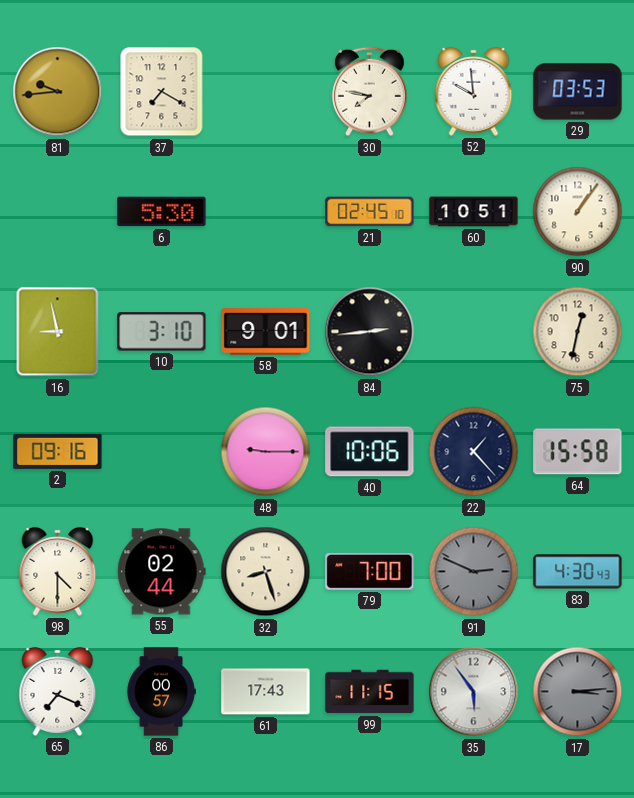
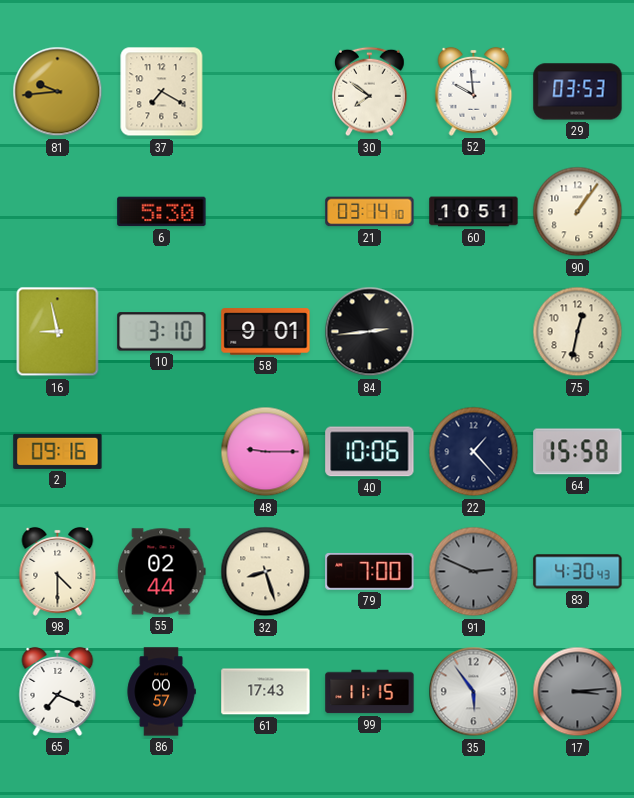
30: 7:47 -> 7:51 (370, 92)
21: 02:45 -> 03:14 (370, 212)
